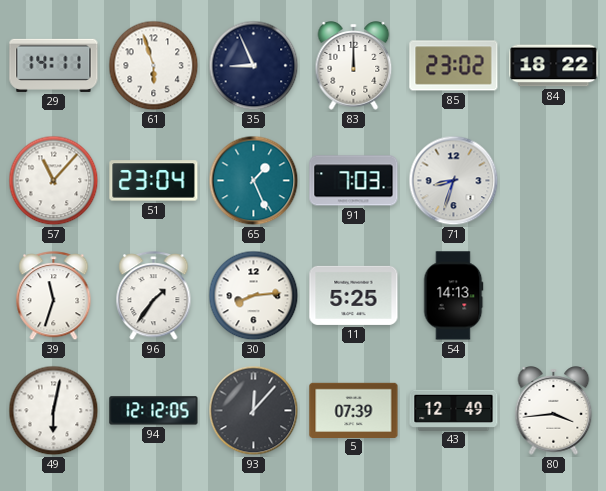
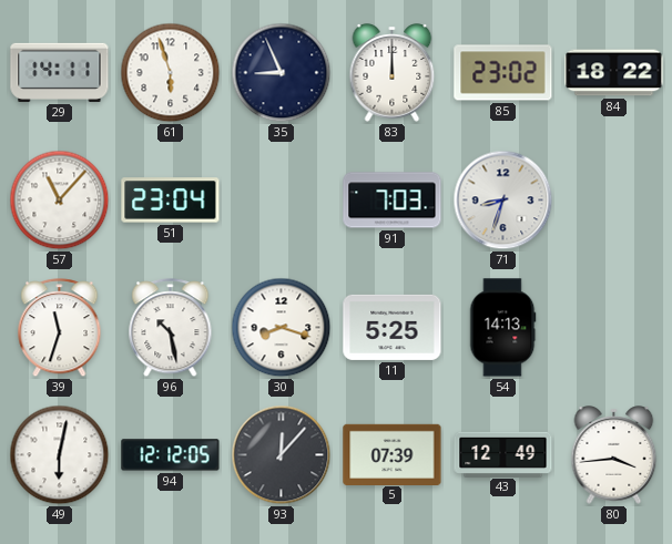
65: 1:26 -> none (254, 181)
96: 1:36 -> 10:28 (171, 328)
30: 8:14 -> 8:18 (282, 328)
